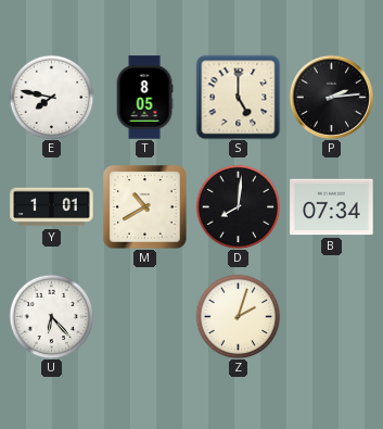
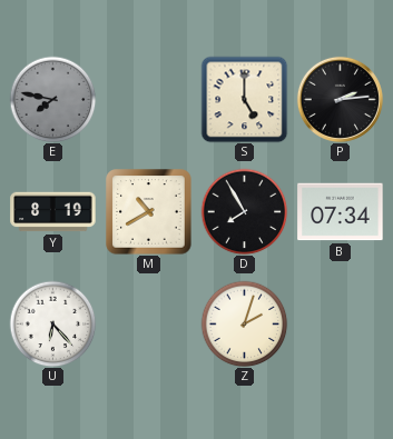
E dial: white -> grey (52, 99)
T: 8:05 -> none (144, 98)
Y: 1:01 -> 8:19 (53, 212)
D: 8:01 -> 7:55 (244, 211)
